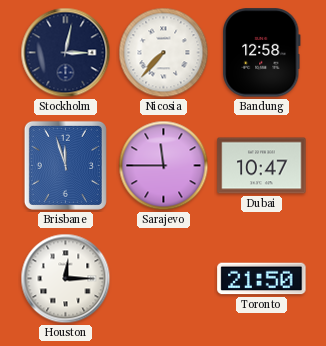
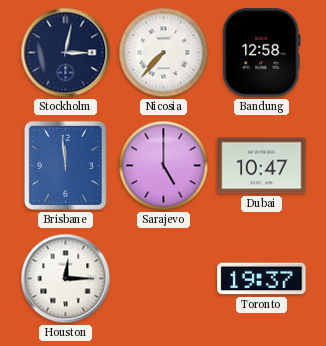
Brisbane: 11:57 -> 11:59 (65, 165)
Sarajevo: 11:45 -> 5:00 (164, 166)
Toronto: 21:50 -> 19:37 (262, 279)
